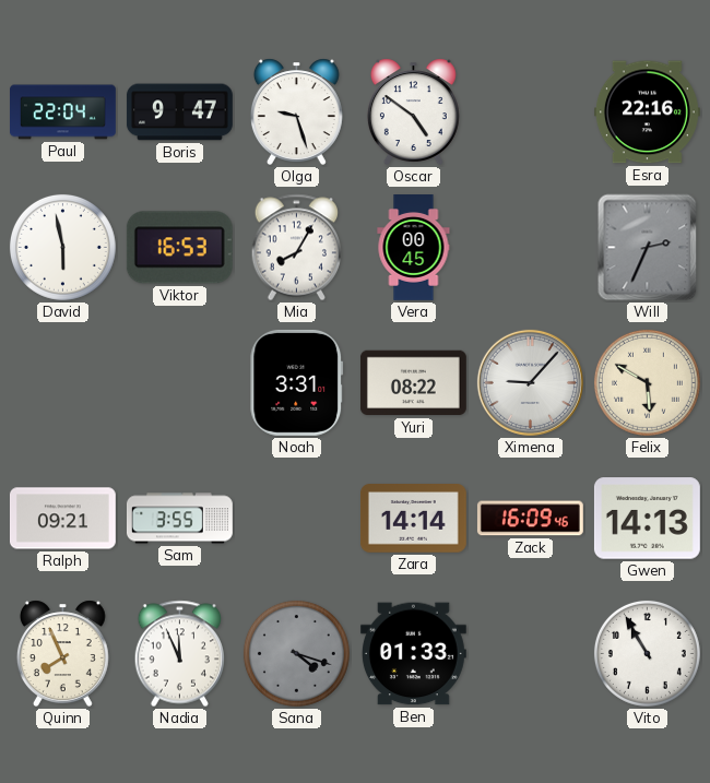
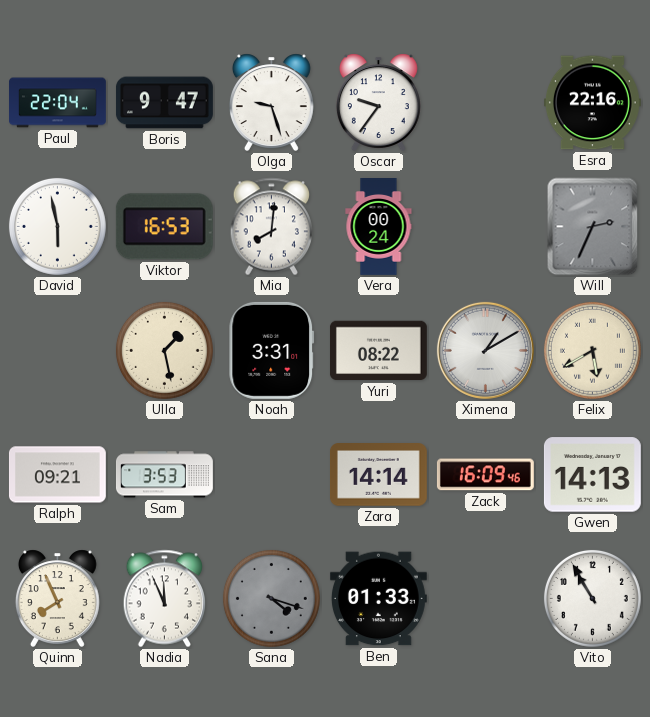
Oscar: 4:51 -> 9:36 (378, 102)
Mia: 8:05 -> 8:01 (271, 227)
Vera: 00:45 -> 00:24 (379, 227)
Ulla: none -> 1:28 (164, 350)
Ximena: 9:07 -> 1:10 (485, 350)
Felix: 5:50 -> 5:40 (592, 350)
Sam: 3:55 -> 3:53 (164, 475)
